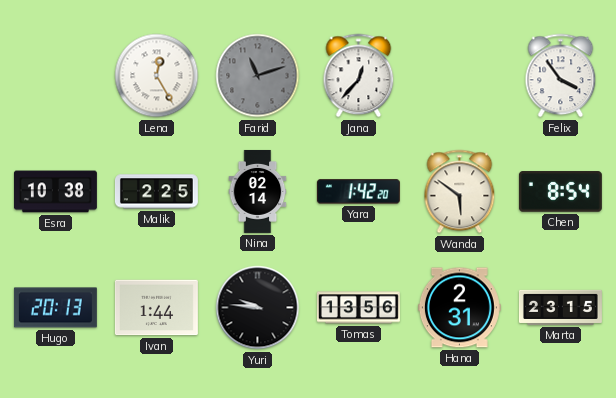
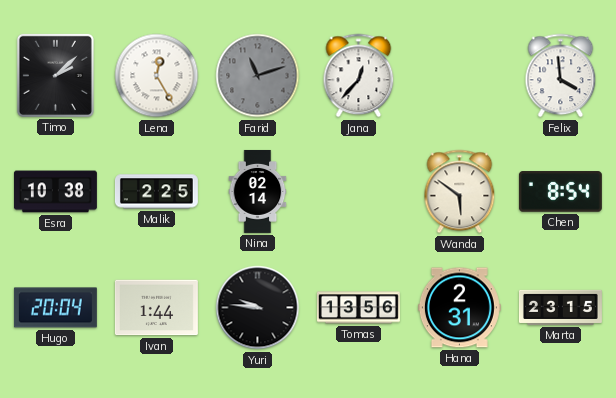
Timo: none -> 2:08 (55, 75)
Felix: 3:54 -> 3:59 (561, 76)
Yara: 1:42 -> none (358, 192)
Hugo: 20:13 -> 20:04 (55, 308)
